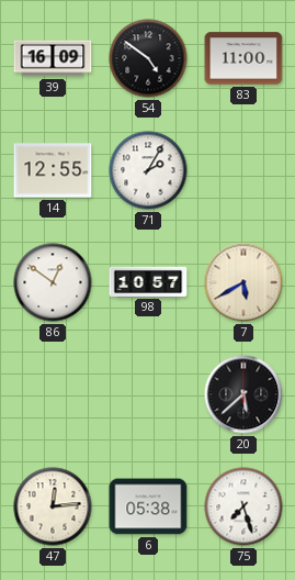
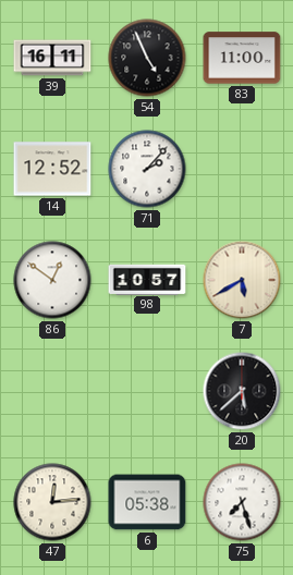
39: 16:09 -> 16:11 (52, 58)
54: 4:51 -> 4:56 (147, 58)
14: 12:55 -> 12:52 (52, 169)
71: 2:05 -> 2:07 (147, 169)
